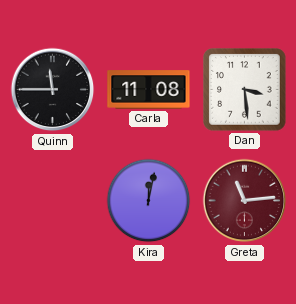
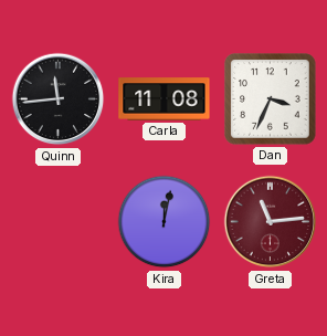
Quinn: 11:45 -> 11:44 (59, 99)
Dan: 3:29 -> 3:34 (271, 99)
